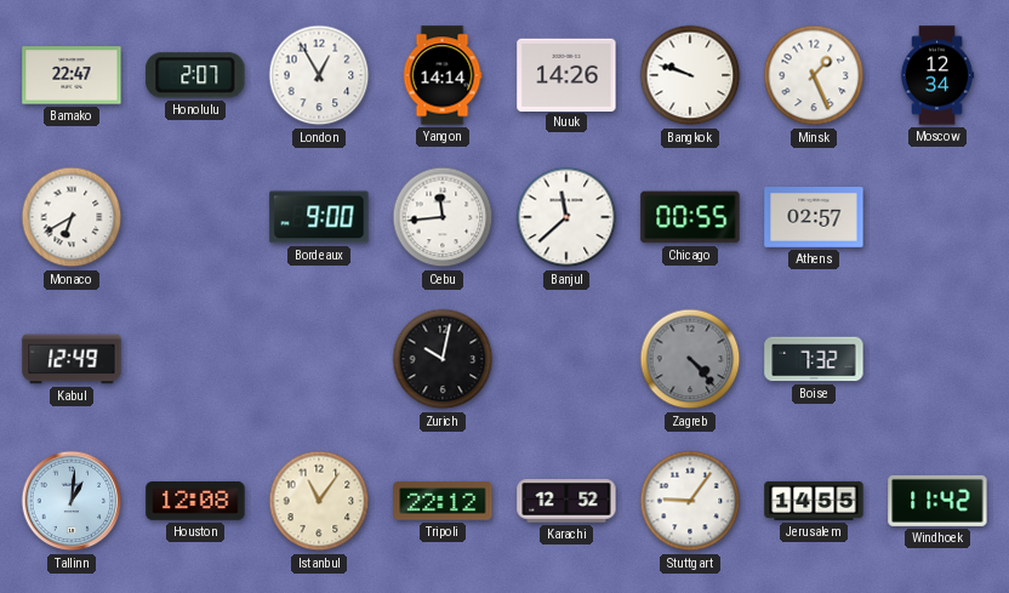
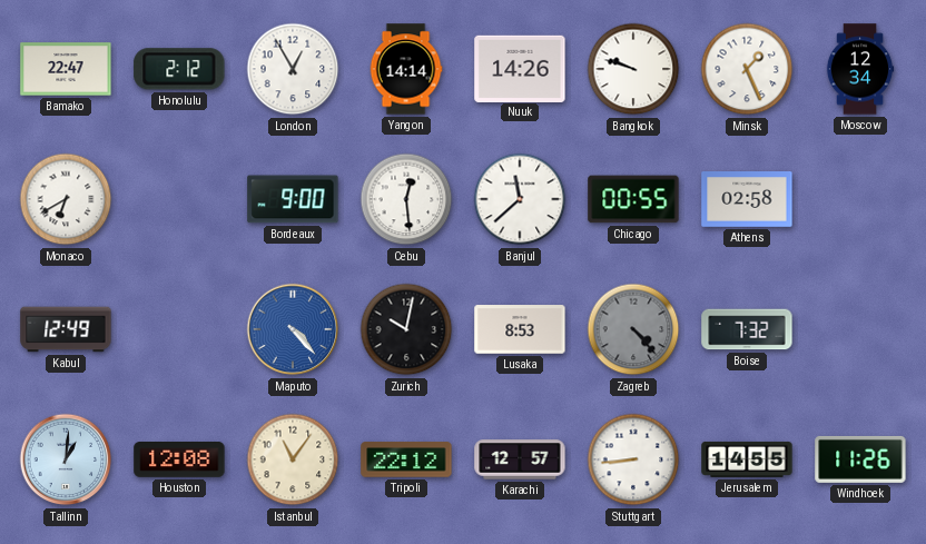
Honolulu: 2:07 -> 2:12 (179, 69)
Cebu: 11:44 -> 12:29 (406, 199)
Athens: 02:57 -> 02:58 (747, 200)
Maputo: none -> 4:23 (293, 329)
Lusaka: none -> 8:53 (520, 329)
Karachi: 12:52 -> 12:57 (520, 459)
Stuttgart: 9:06 -> 8:44 (633, 459)
Windhoek: 11:42 -> 11:26 (860, 459)
